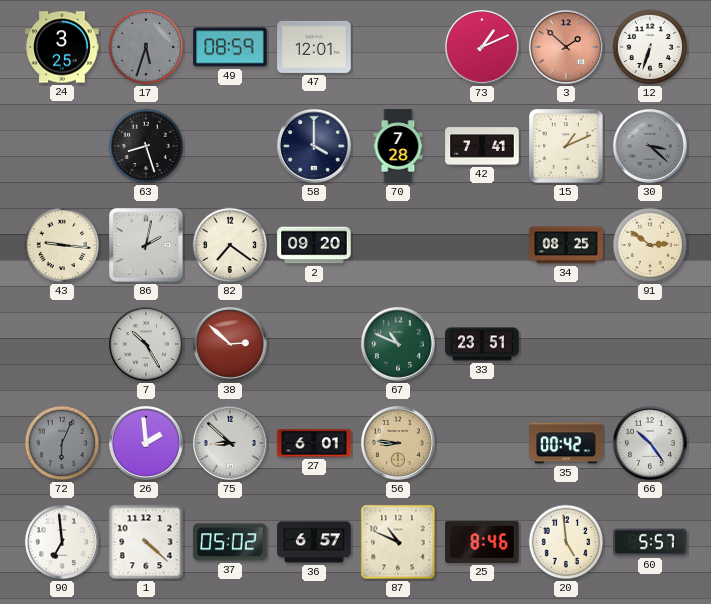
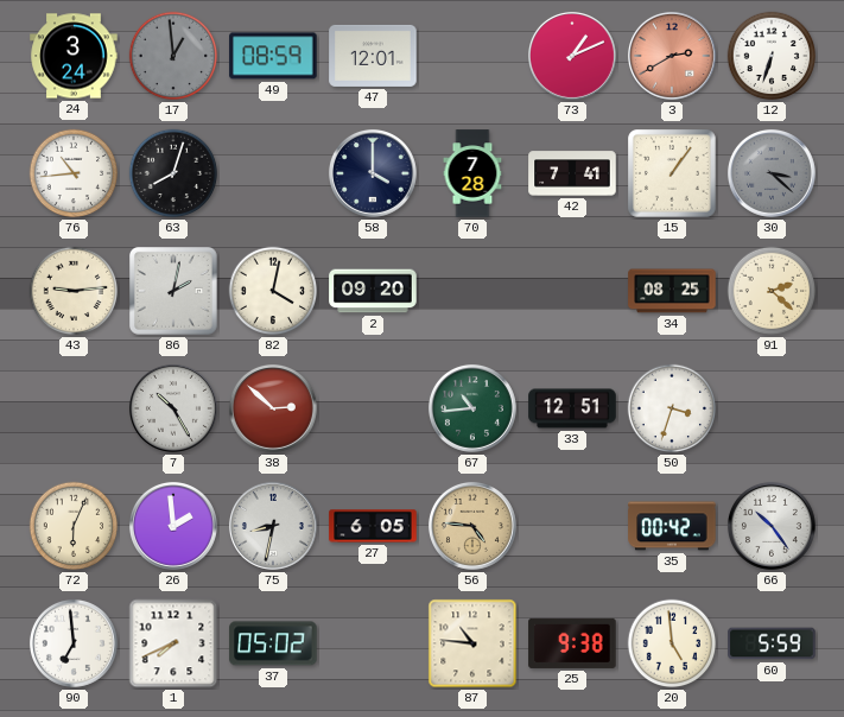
24: 3:25 -> 3:24 (74, 56)
17: 5:33 -> 12:59 (173, 56)
3: 1:52 -> 2:40 (672, 56)
76: none -> 10:44 (74, 173)
63: 8:27 -> 8:03 (173, 173)
15: 1:11 -> 1:06 (673, 175)
43: 9:16 -> 9:14 (74, 291)
82: 7:21 -> 4:02 (273, 291)
91: 2:51 -> 2:22 (772, 291)
67: 10:49 -> 10:44 (472, 408)
33: 23:51 -> 12:51 (572, 408)
50: none -> 3:33 (672, 408)
72 dial: grey -> cream (74, 526)
75: 8:52 -> 8:32 (273, 526)
27: 6:01 -> 6:05 (373, 526)
56: 8:46 -> 4:46 (472, 526)
1: 4:22 -> 7:41 (173, 643)
36: 6:57 -> none (314, 542)
87: 10:49 -> 10:46 (472, 643)
25: 8:46 -> 9:38 (572, 643)
60: 5:57 -> 5:59 (772, 643)
